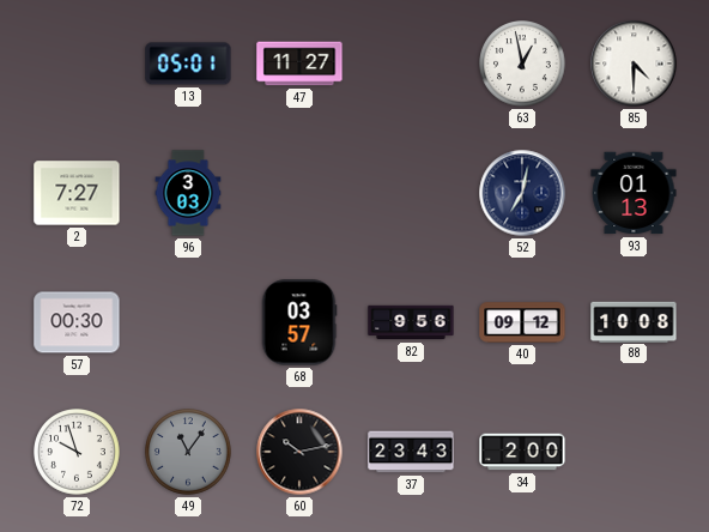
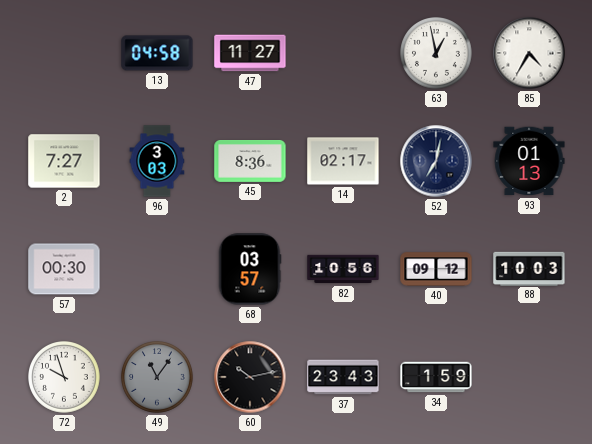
13: 05:01 -> 04:58 (157, 53)
85: 4:30 -> 4:35 (529, 53)
45: none -> 8:36 (250, 162)
14: none -> 02:17 (343, 161)
82: 9:56 -> 10:56 (343, 269)
88: 10:08 -> 10:03 (529, 268)
34: 2:00 -> 1:59 (436, 377)
